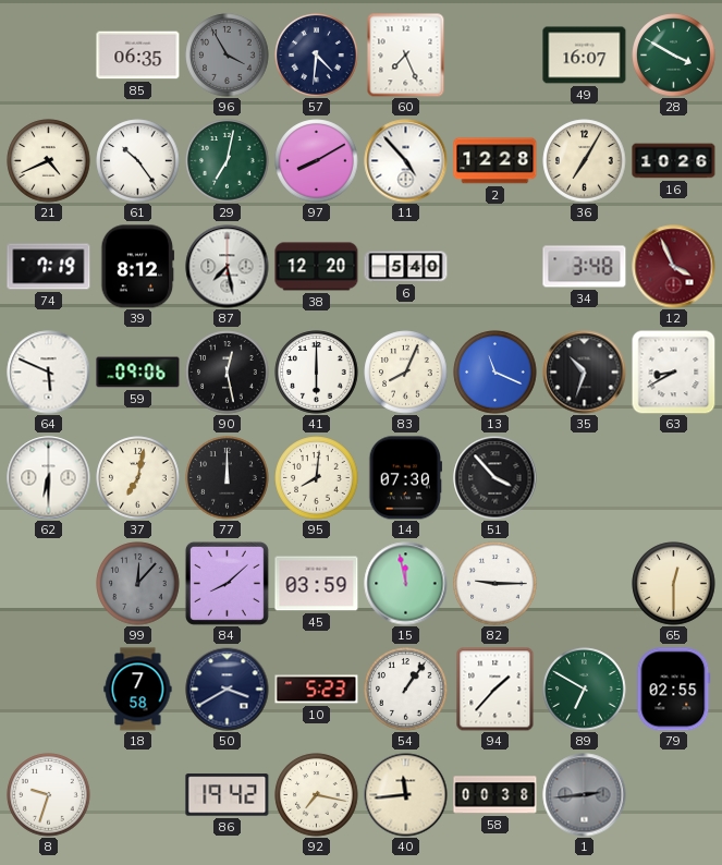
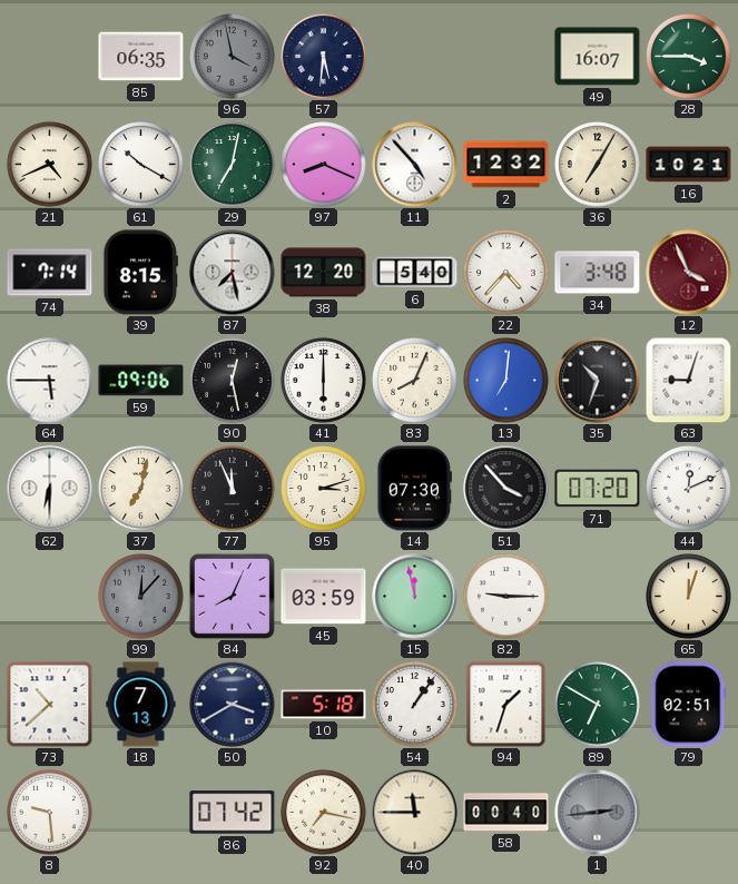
96: 3:55 -> 3:58 (233, 57)
57: 4:31 -> 5:31 (324, 57)
60: 7:26 -> none (406, 54)
28: 3:50 -> 3:45 (689, 57)
61: 10:24 -> 10:20 (141, 165)
97: 8:10 -> 8:19 (324, 165)
2: 12:28 -> 12:32 (506, 165)
16: 10:26 -> 10:21 (689, 165)
74: 7:19 -> 7:14 (50, 273)
39: 8:12 -> 8:15 (141, 273)
22: none -> 4:37 (506, 273)
64: 5:49 -> 5:45 (50, 381)
13: 11:19 -> 7:01 (506, 381)
63: 8:40 -> 9:03 (688, 380)
77: 12:00 -> 11:56 (233, 489)
95: 8:01 -> 3:12 (324, 489)
71: none -> 07:20 (598, 489)
44: none -> 12:11 (689, 489)
84: 8:08 -> 8:04 (232, 596)
65: 12:30 -> 12:03 (689, 597)
73: none -> 10:38 (49, 704)
18: 7:58 -> 7:13 (141, 705)
10: 5:23 -> 5:18 (324, 705)
94: 1:37 -> 1:33 (506, 704)
79: 02:55 -> 02:51 (689, 705)
8: 9:33 -> 9:29 (50, 813)
86: 19:42 -> 07:42 (233, 813)
40: 11:44 -> 11:45 (415, 813)
58: 00:38 -> 00:40 (506, 813)
